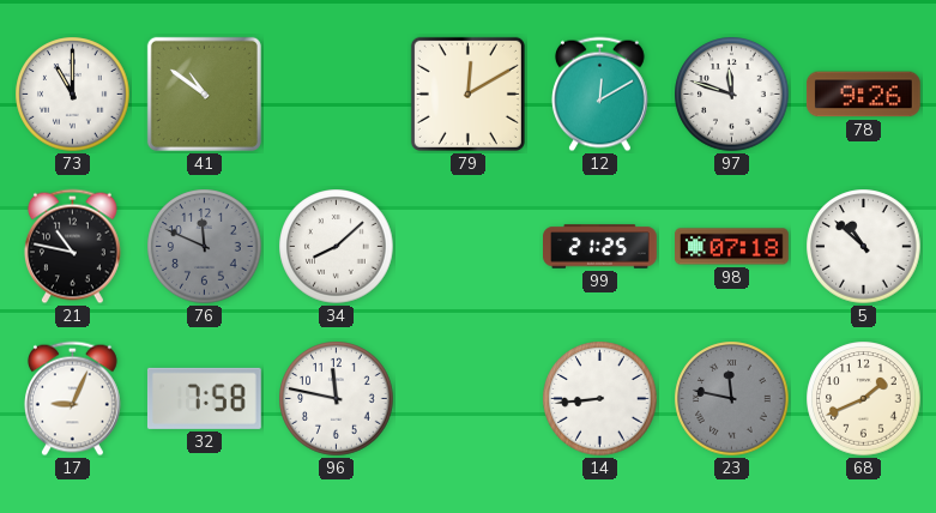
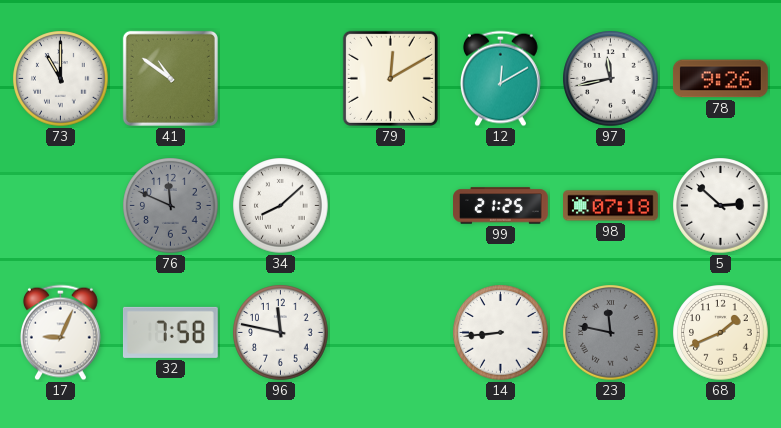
97: 11:48 -> 11:43 (611, 79)
21: 10:47 -> none (72, 247)
5: 10:52 -> 2:52 (721, 206)
